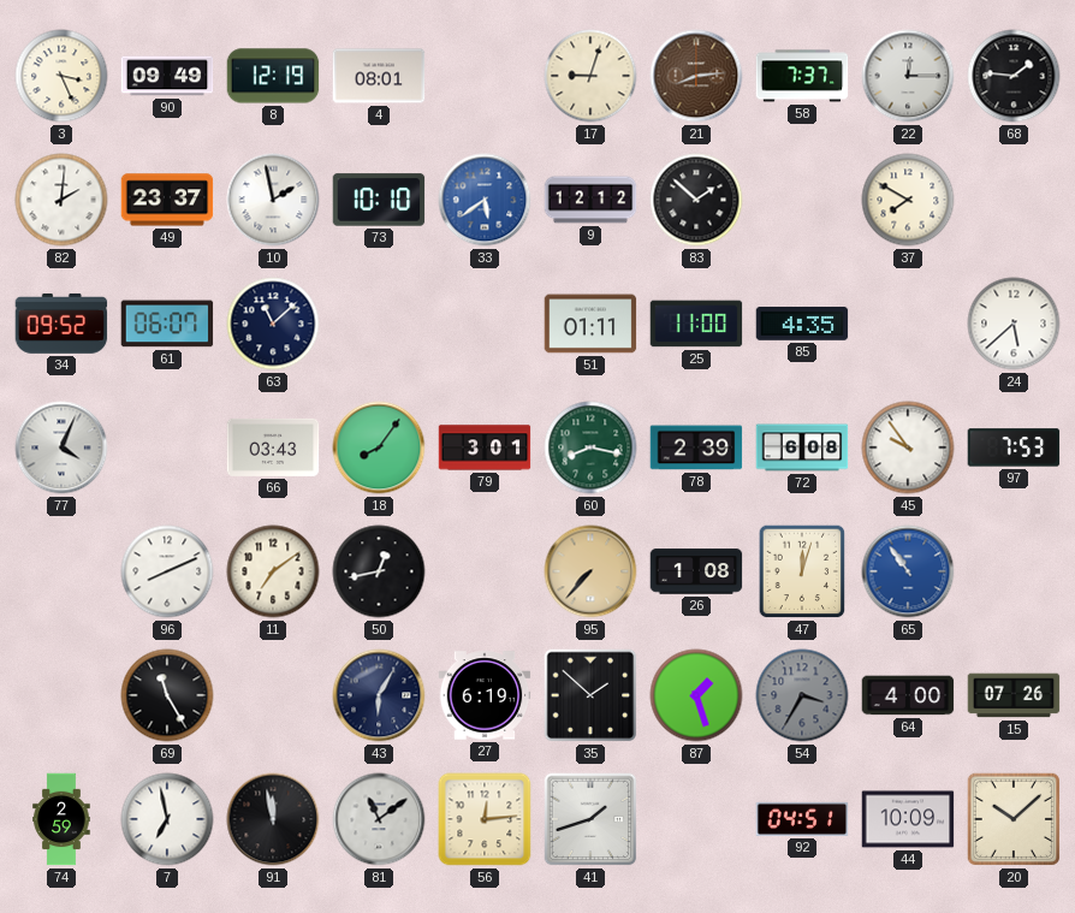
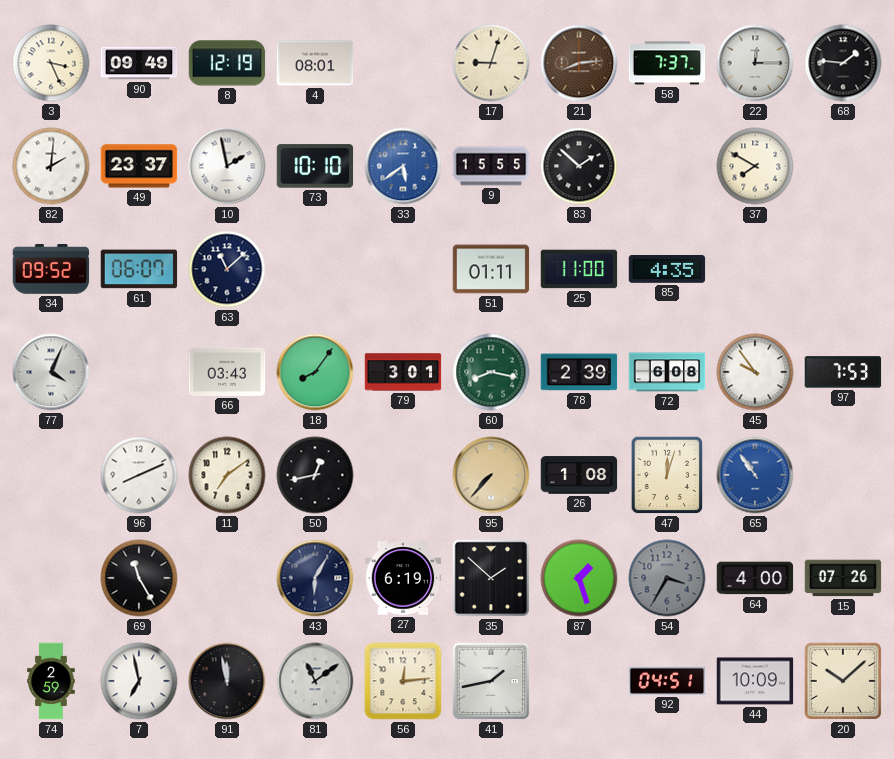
9: 12:12 -> 15:55 (491, 166)
24: 5:38 -> none (1014, 324)
41: 1:42 -> 1:43 (491, 681)
